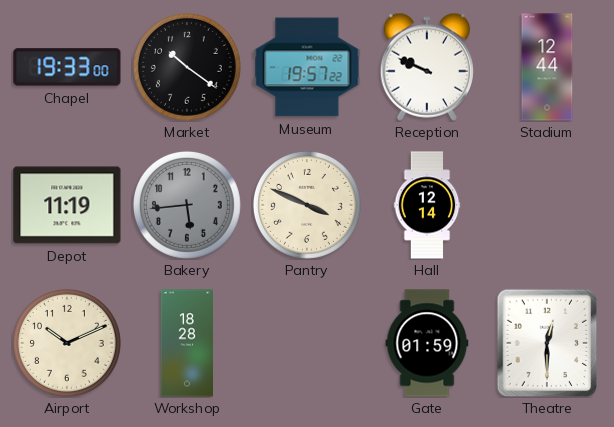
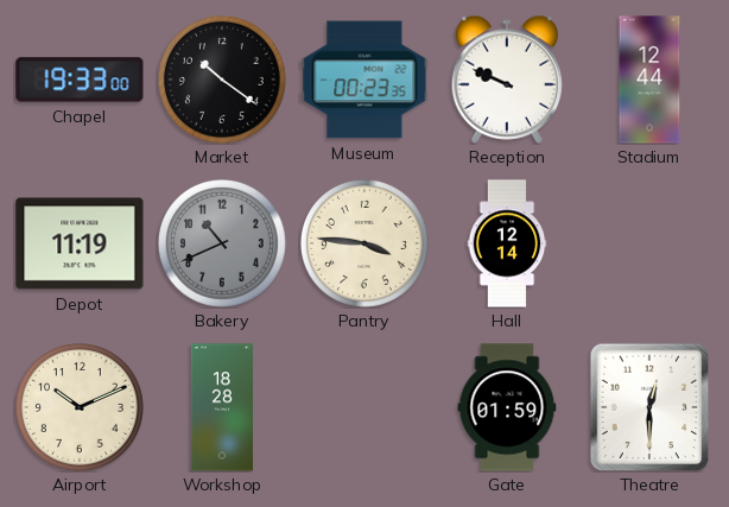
Museum: 19:57 -> 00:23 (364, 80)
Bakery: 5:44 -> 10:41 (222, 243)
Pantry: 3:49 -> 3:46 (364, 243)
